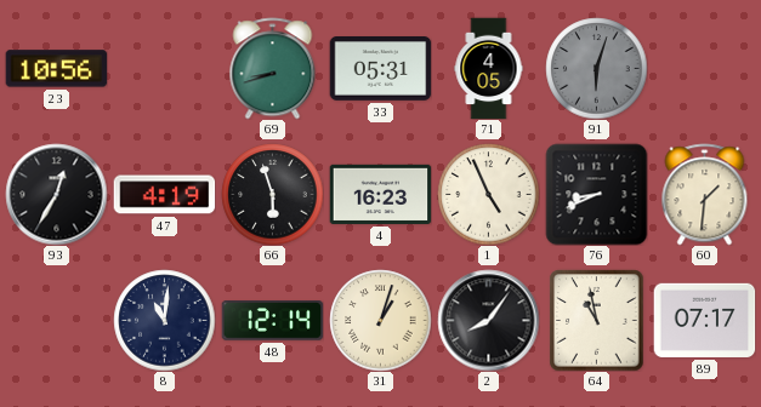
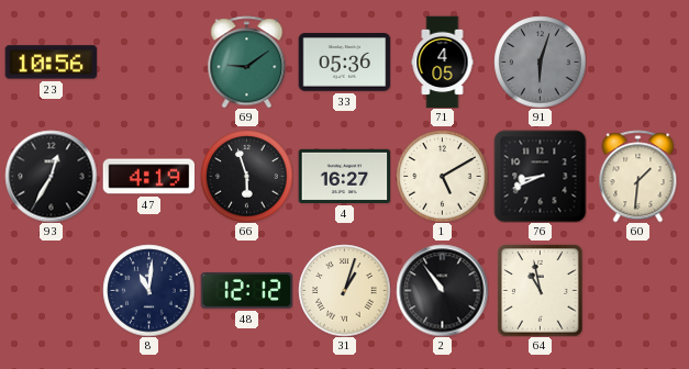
69: 8:42 -> 9:09 (247, 62)
33: 05:31 -> 05:36 (344, 63)
4: 16:23 -> 16:27 (344, 176)
1: 4:56 -> 5:10 (442, 176)
48: 12:14 -> 12:12 (246, 291)
2: 8:06 -> 10:54 (442, 290)
89: 07:17 -> none (704, 320)
